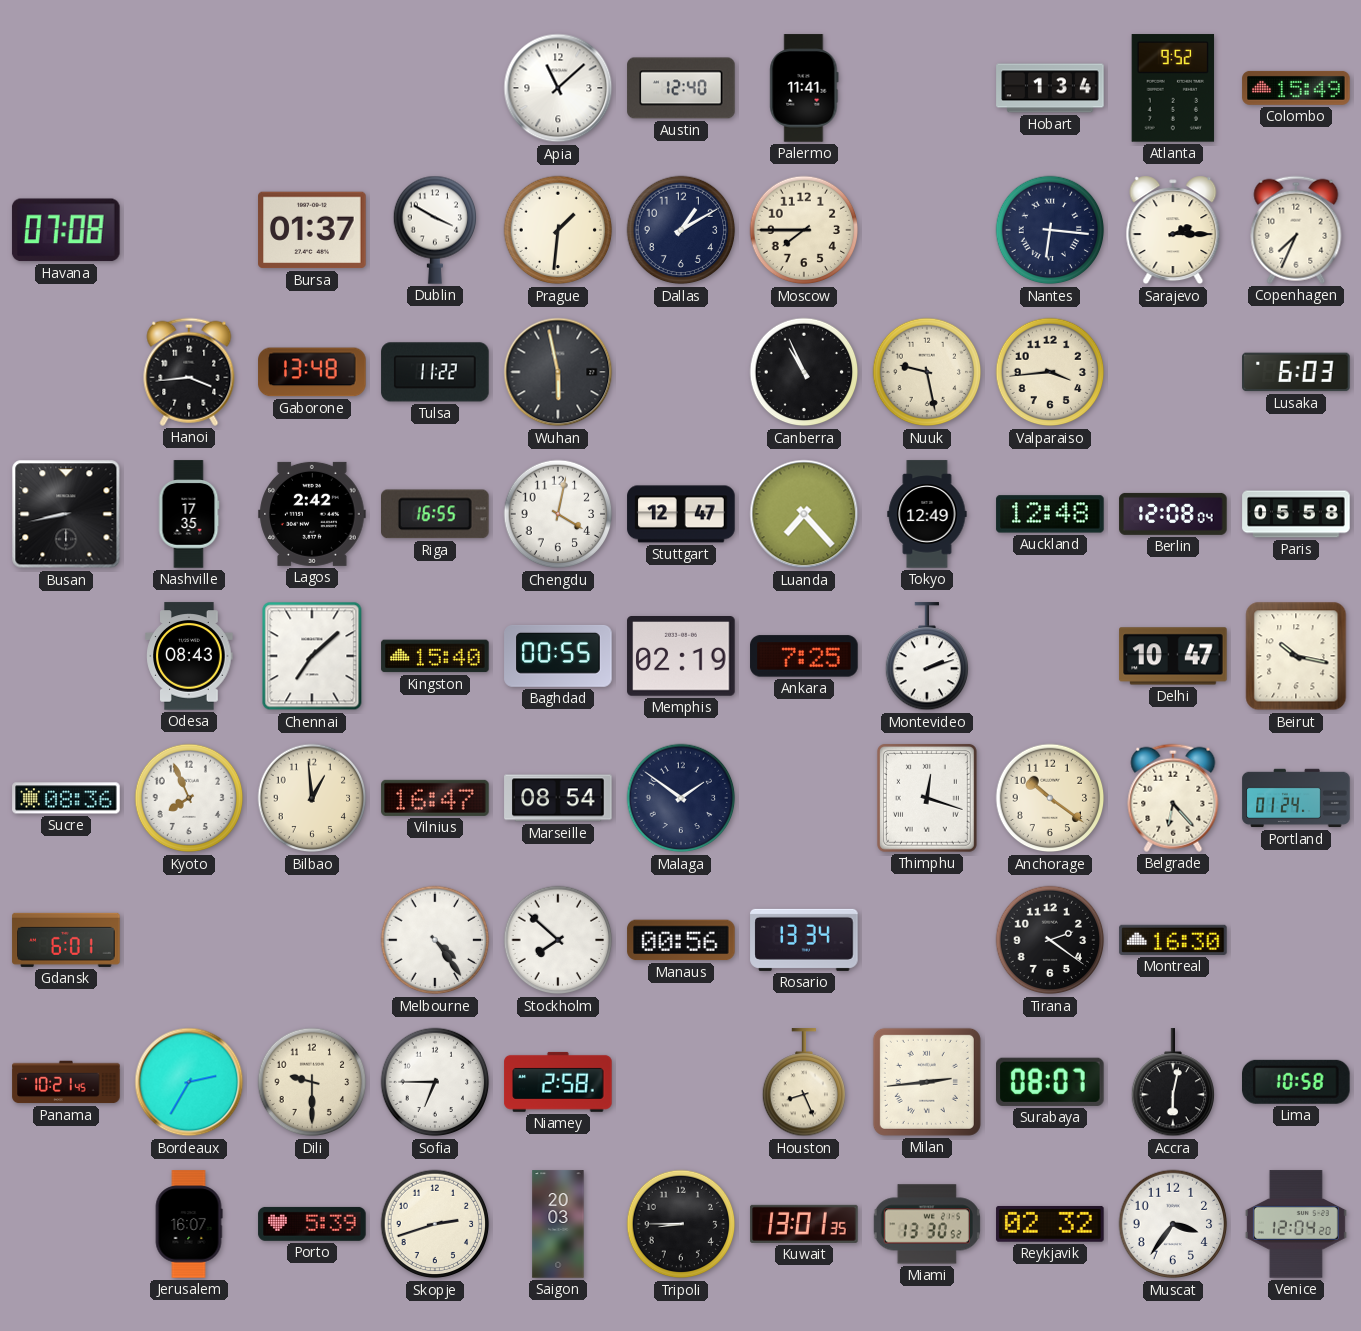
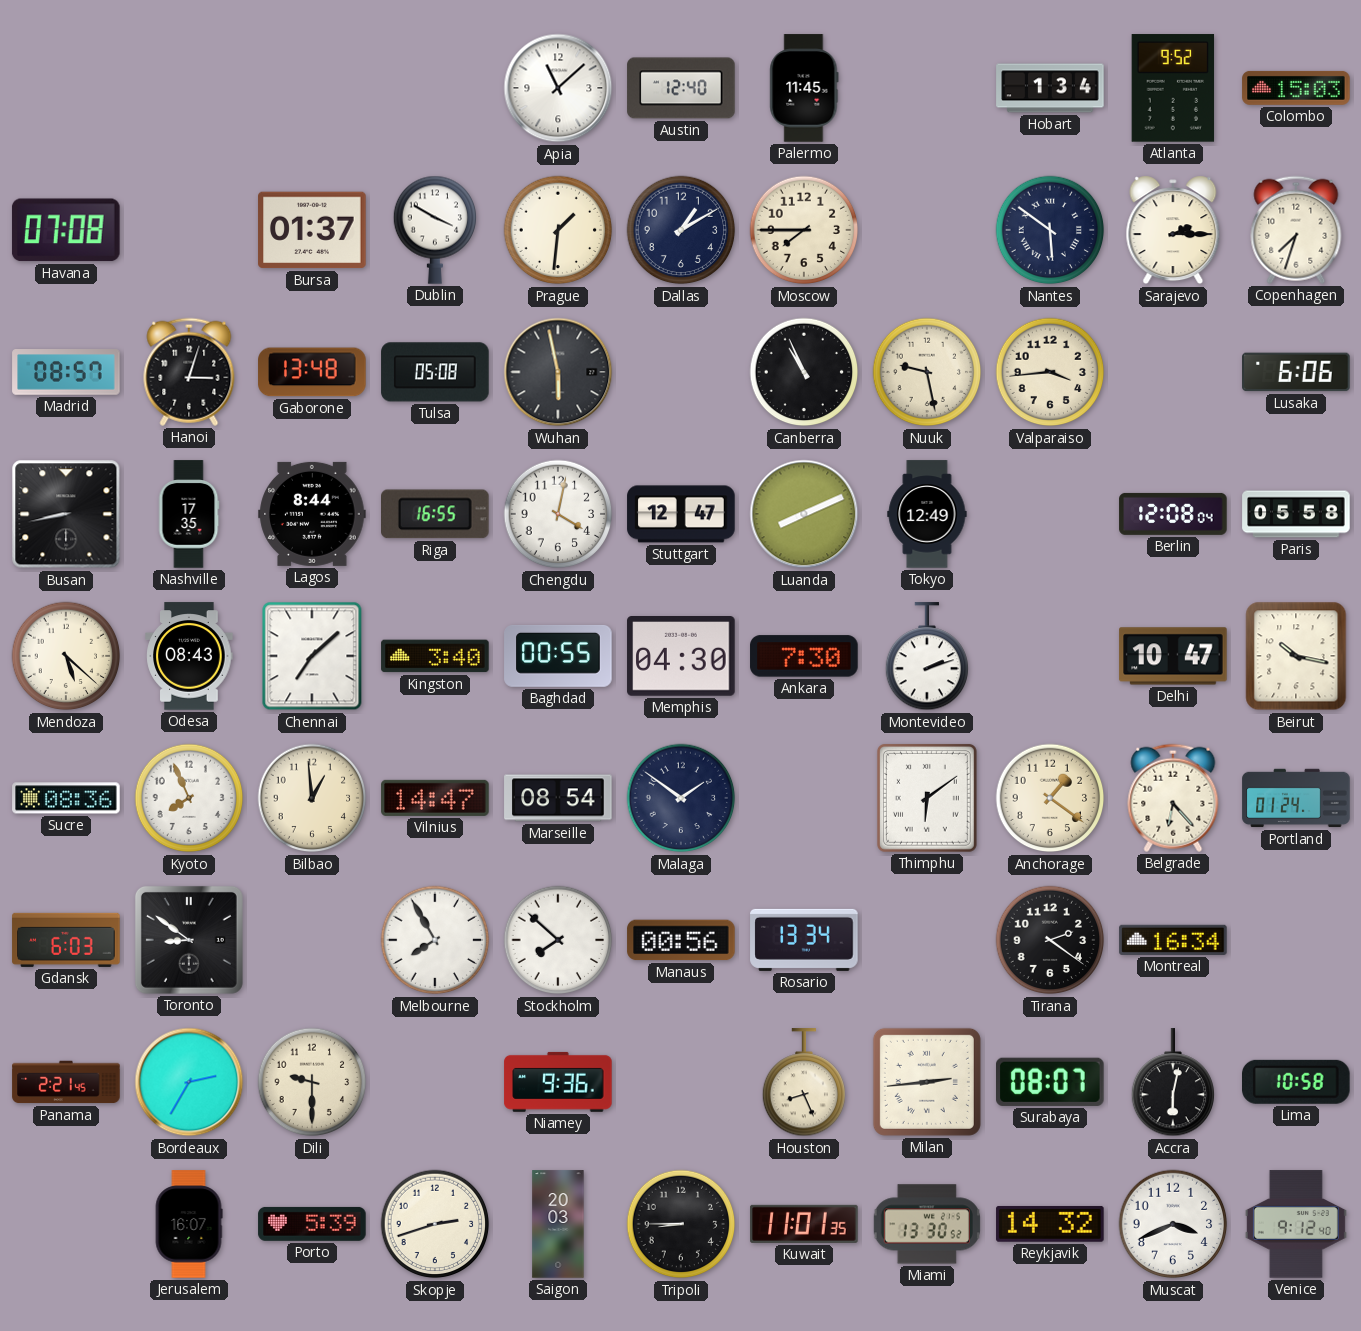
Palermo: 11:41 -> 11:45 (804, 88)
Colombo: 15:49 -> 15:03 (1296, 88)
Nantes: 6:16 -> 5:51 (1050, 230)
Copenhagen: 7:34 -> 7:33 (1296, 230)
Madrid: none -> 08:57 (66, 372)
Hanoi: 3:44 -> 3:03 (189, 372)
Tulsa: 11:22 -> 05:08 (435, 372)
Lusaka: 6:03 -> 6:06 (1296, 372)
Lagos: 2:42 -> 8:44 (312, 514)
Luanda: 7:23 -> 8:11 (804, 514)
Auckland: 12:48 -> none (1050, 514)
Mendoza: none -> 5:22 (66, 656)
Kingston: 15:40 -> 3:40 (435, 656)
Memphis: 02:19 -> 04:30 (681, 657)
Ankara: 7:25 -> 7:30 (804, 656)
Vilnius: 16:47 -> 14:47 (435, 798)
Thimphu: 12:18 -> 6:09 (927, 798)
Anchorage: 10:21 -> 1:21 (1050, 798)
Gdansk: 6:01 -> 6:03 (66, 940)
Toronto: none -> 8:51 (189, 940)
Melbourne: 4:24 -> 7:55 (435, 940)
Montreal: 16:30 -> 16:34 (1173, 940)
Panama: 10:21 -> 2:21 (66, 1082)
Sofia: 6:45 -> none (435, 1082)
Niamey: 2:58 -> 9:36 (558, 1082)
Kuwait: 13:01 -> 11:01 (804, 1224)
Reykjavik: 02:32 -> 14:32 (1050, 1224)
Muscat: 3:36 -> 3:41 (1173, 1224)
Venice: 12:04 -> 9:12 (1296, 1224)
